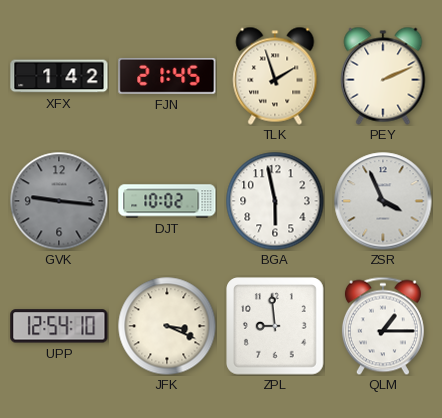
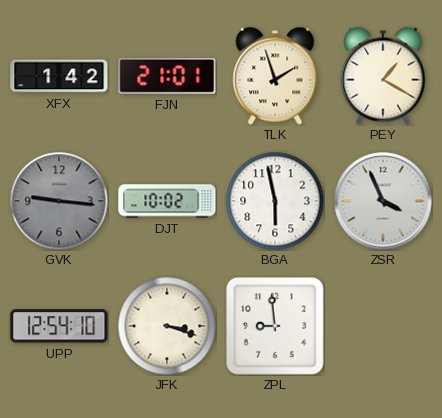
FJN: 21:45 -> 21:01 (167, 76)
PEY: 2:11 -> 1:20 (383, 76)
JFK: 3:19 -> 3:18 (167, 326)
QLM: 1:15 -> none (383, 326)
